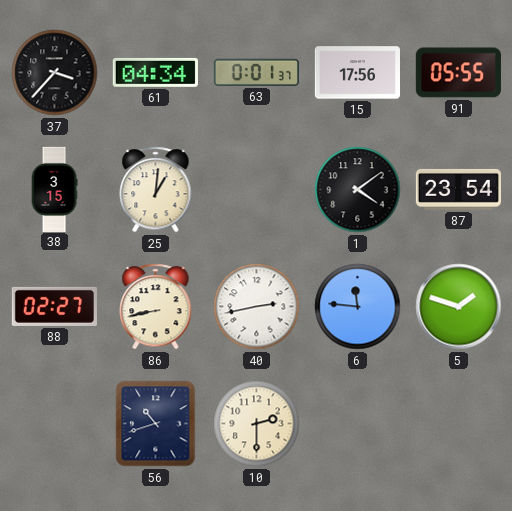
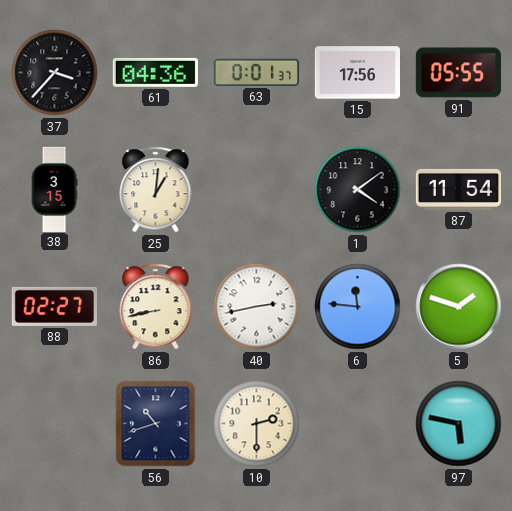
61: 04:34 -> 04:36 (155, 72)
87: 23:54 -> 11:54 (458, 189)
97: none -> 5:47 (459, 424)
